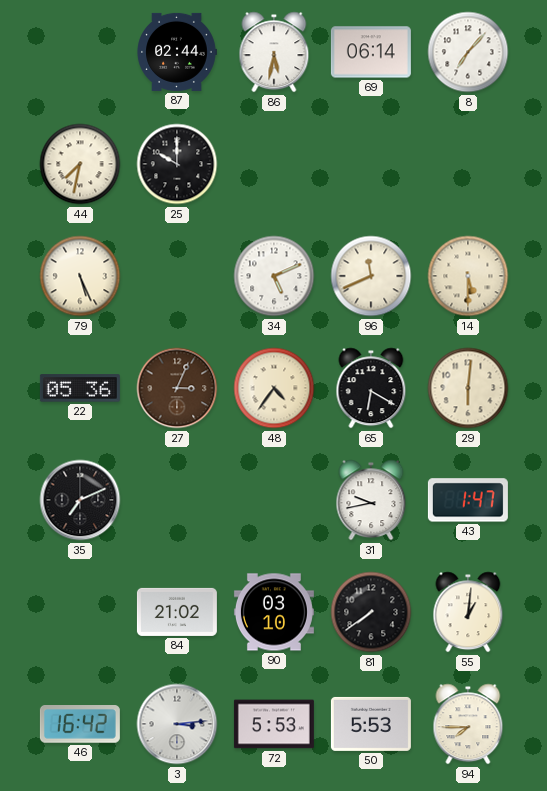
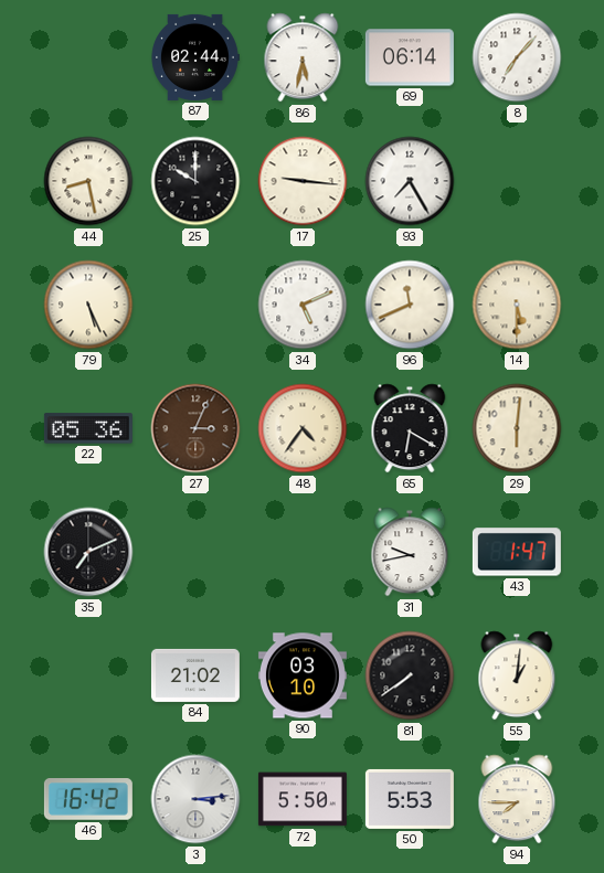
44: 7:32 -> 8:28 (88, 181)
17: none -> 9:16 (303, 181)
93: none -> 7:25 (410, 181)
72: 5:53 -> 5:50 (303, 799)
